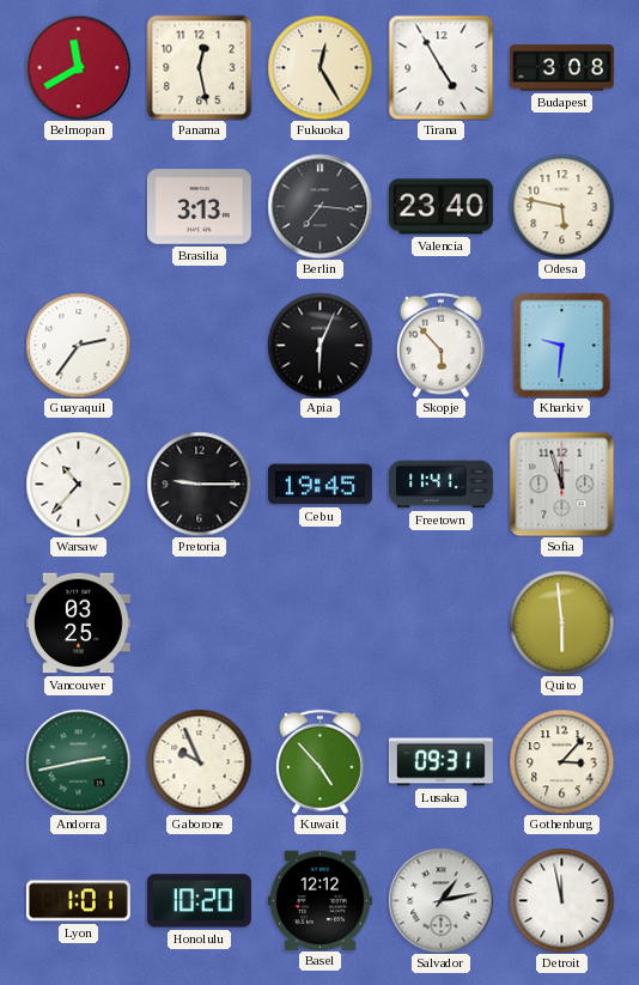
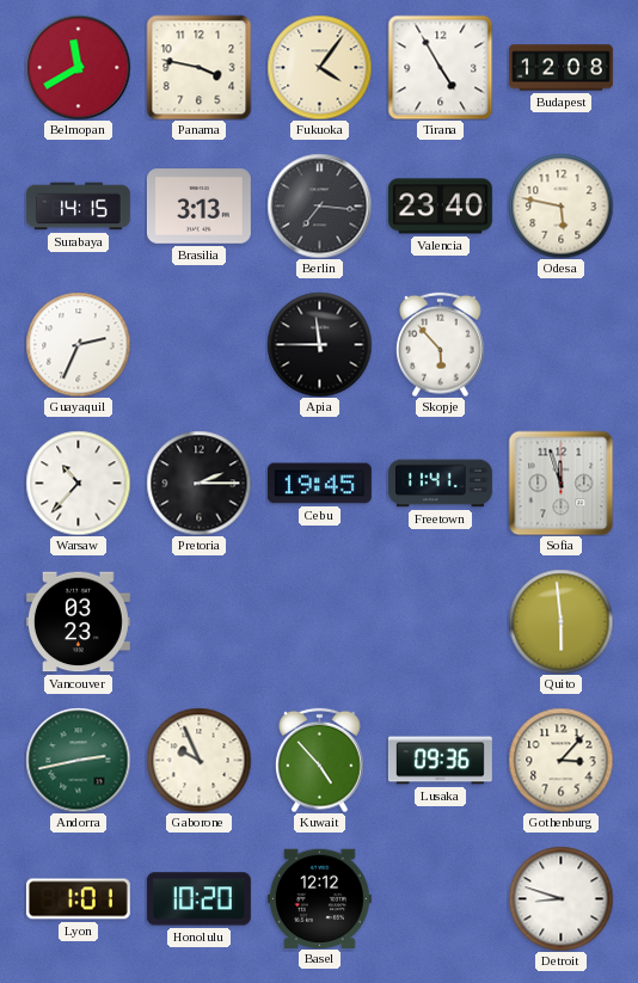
Panama: 12:28 -> 3:47 (198, 67)
Fukuoka: 12:25 -> 4:06 (319, 67)
Budapest: 3:08 -> 12:08 (562, 68)
Surabaya: none -> 14:15 (78, 207)
Guayaquil: 2:36 -> 2:34 (78, 344)
Apia: 6:04 -> 11:45 (319, 344)
Kharkiv: 9:31 -> none (562, 345)
Pretoria: 9:15 -> 2:15 (198, 483)
Vancouver: 03:25 -> 03:23 (78, 622)
Lusaka: 09:31 -> 09:36 (440, 761)
Salvador: 1:13 -> none (440, 900)
Detroit: 11:58 -> 8:48 (560, 898)
